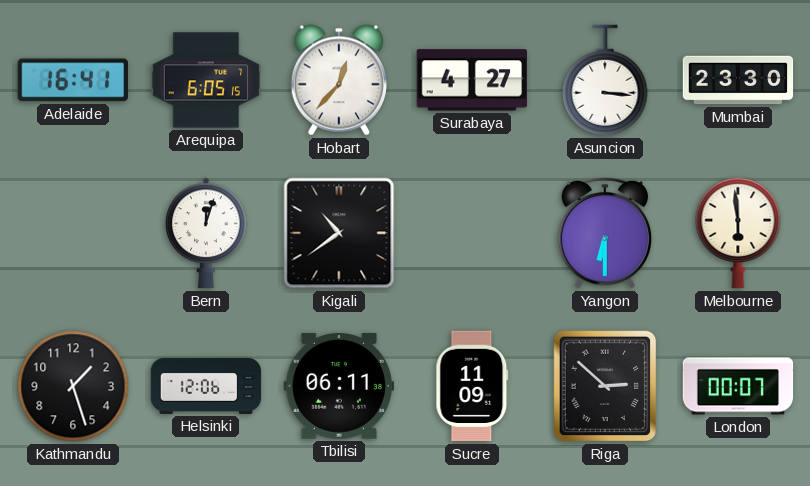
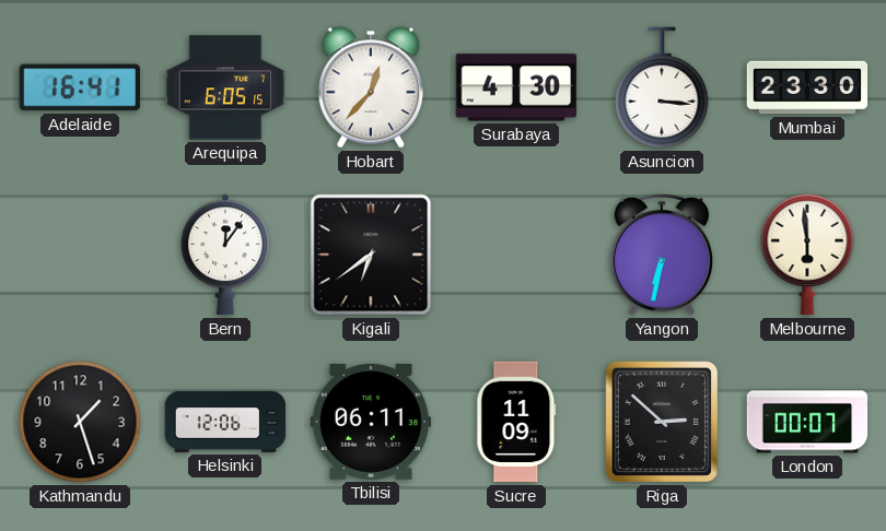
Surabaya: 4:27 -> 4:30 (515, 87)
Bern: 12:03 -> 12:06 (225, 255)
Kigali: 10:39 -> 6:39 (371, 255)
Yangon: 6:30 -> 6:32 (662, 255)
